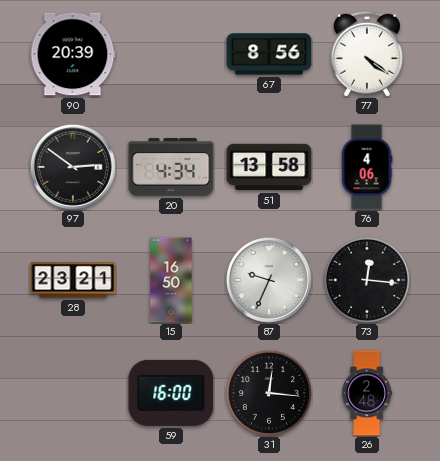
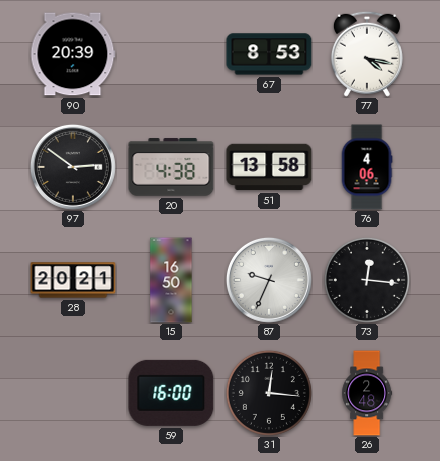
67: 8:56 -> 8:53 (269, 54)
77: 4:21 -> 4:17 (367, 54)
20: 4:34 -> 4:38 (171, 167)
28: 23:21 -> 20:21 (73, 280)
